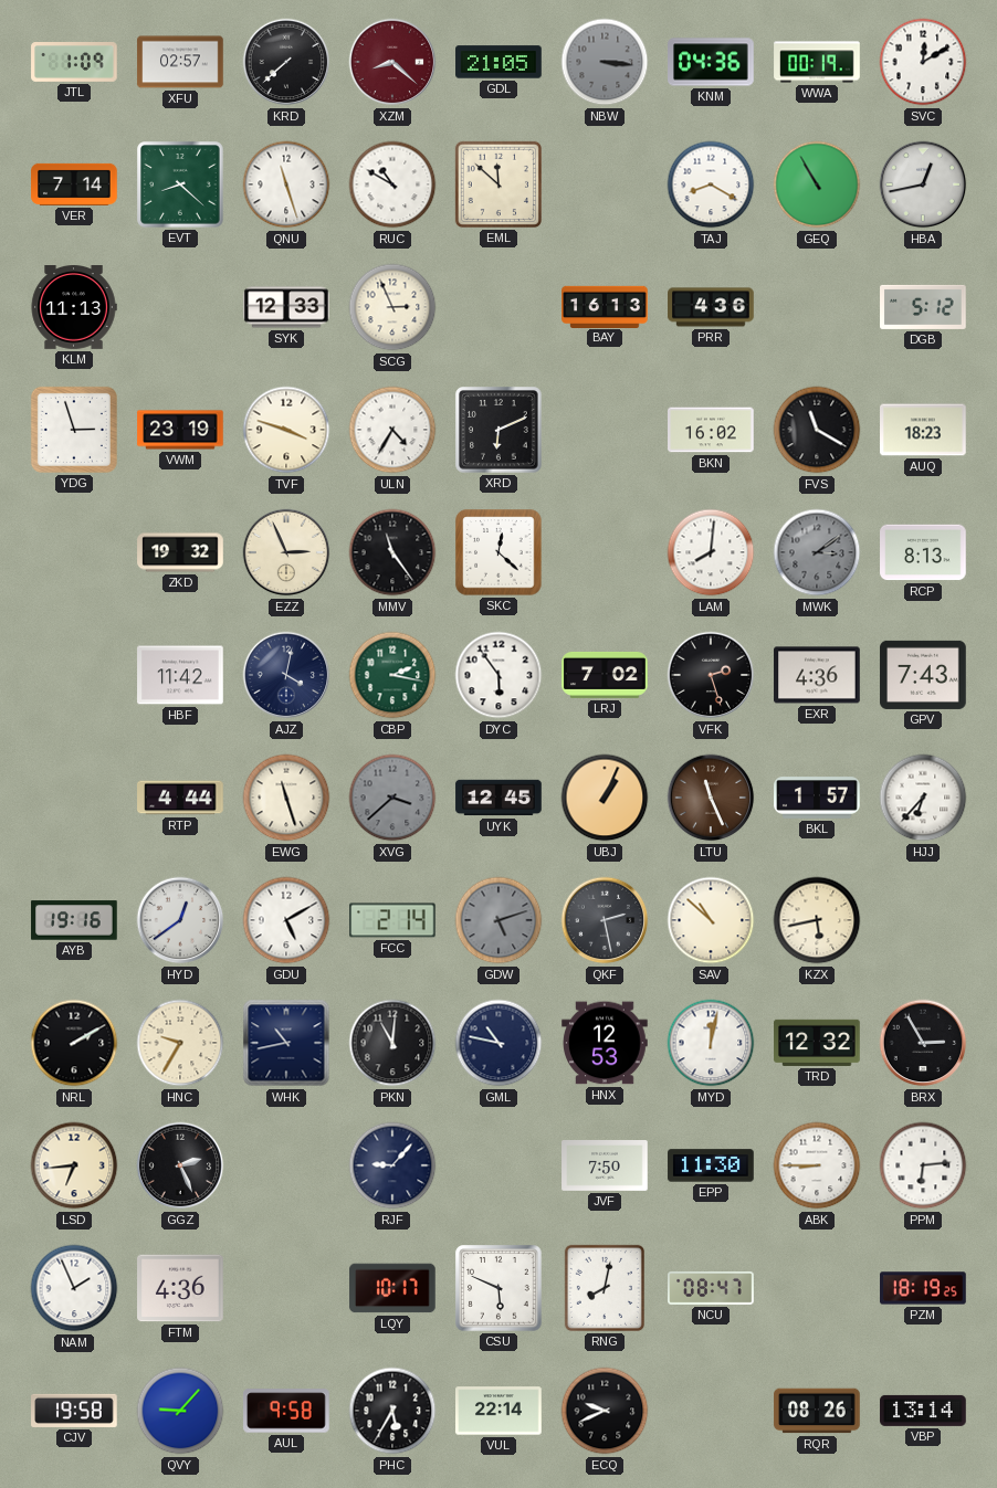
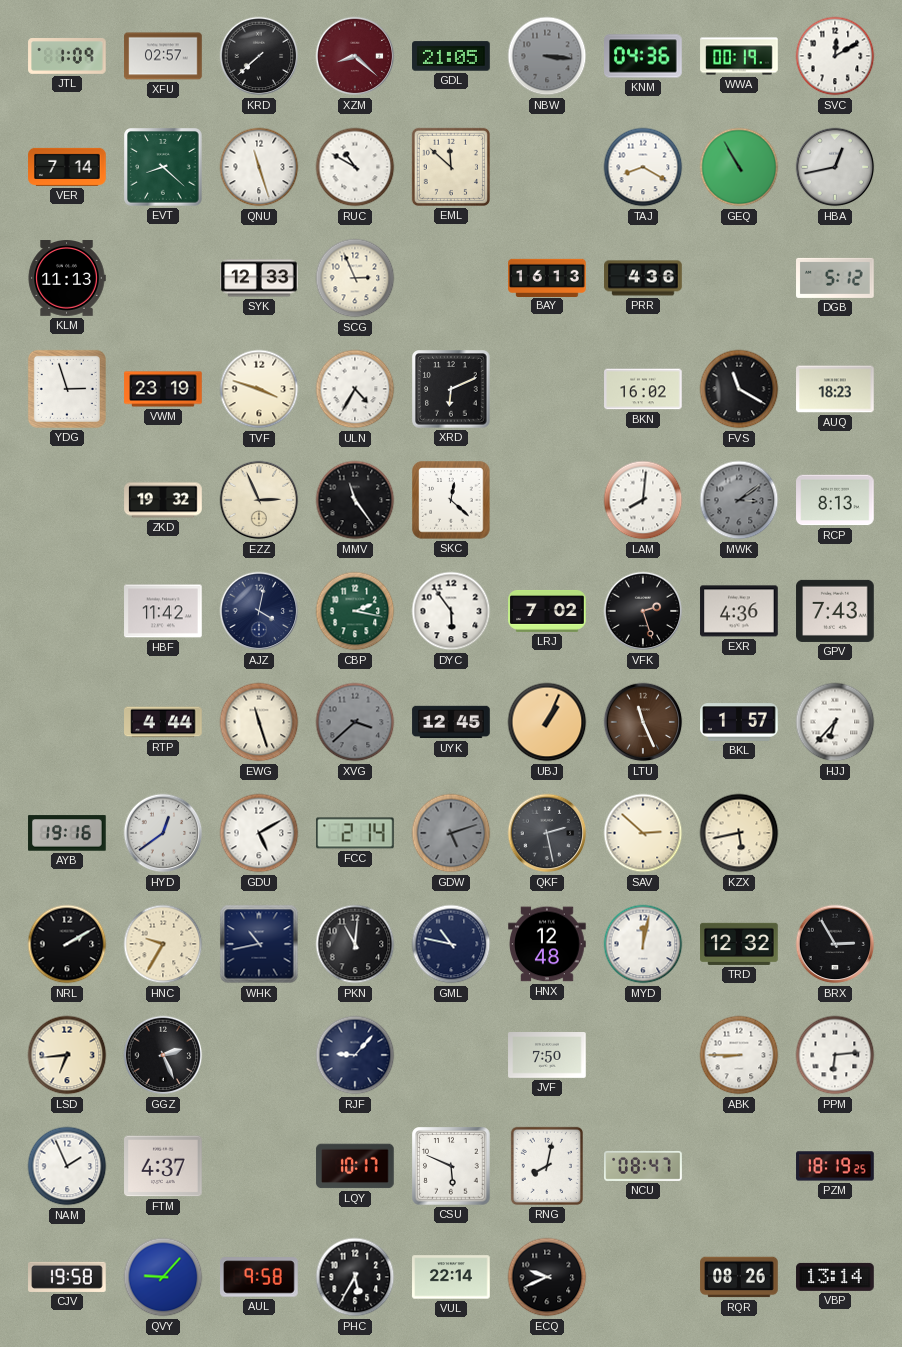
SAV: 10:52 -> 2:52 (643, 833)
HNX: 12:53 -> 12:48 (547, 944)
EPP: 11:30 -> none (711, 1165)
FTM: 4:36 -> 4:37 (163, 1166)
